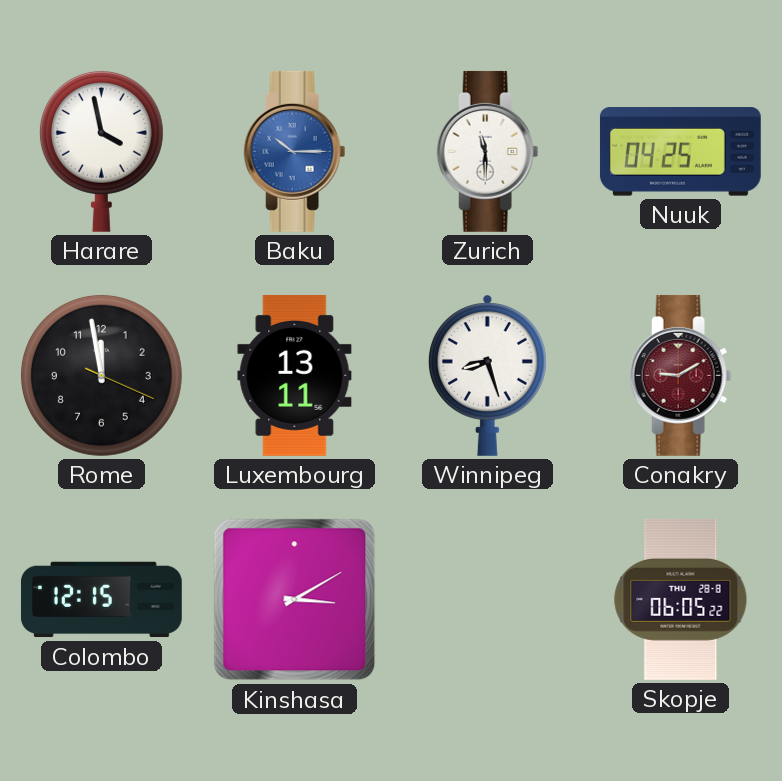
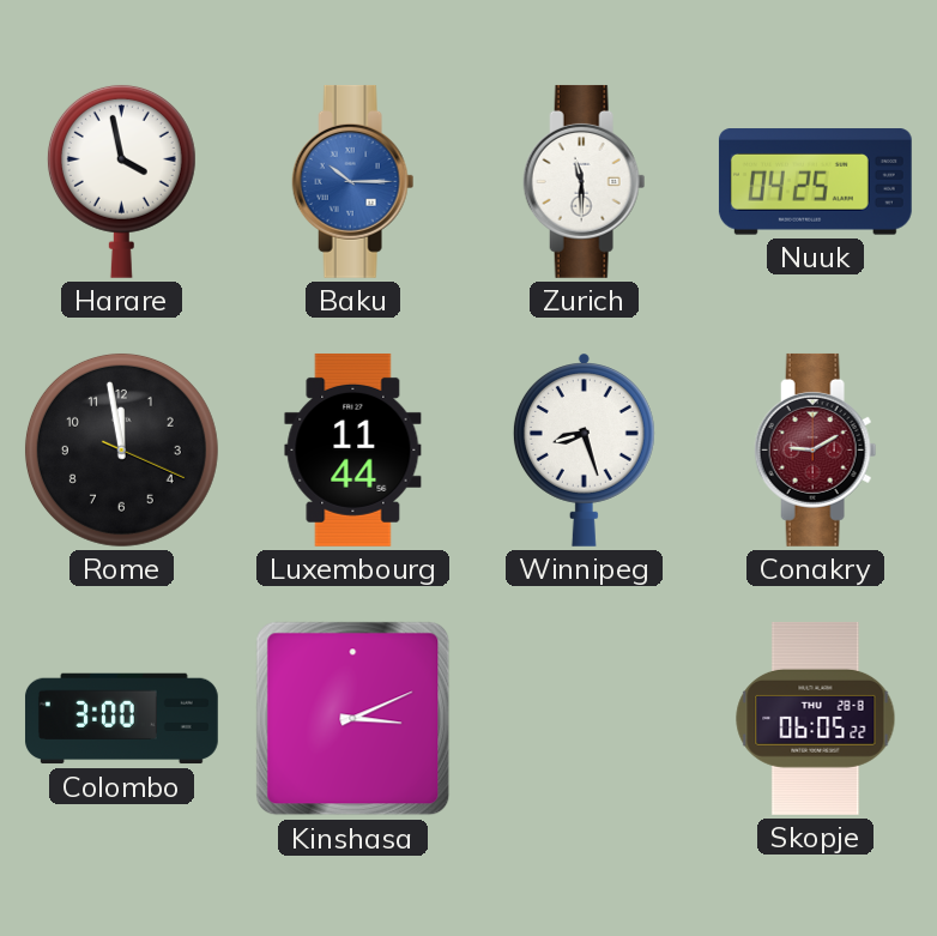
Luxembourg: 13:11 -> 11:44 (353, 449)
Colombo: 12:15 -> 3:00 (121, 719)
Kinshasa: 3:10 -> 3:11 (353, 719)
